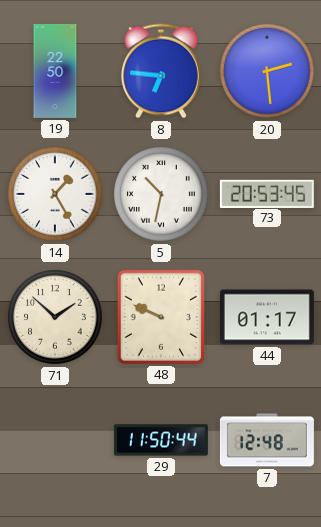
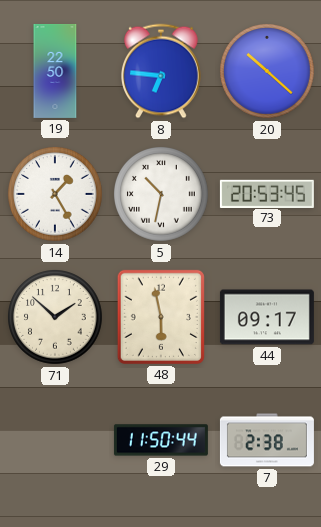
20: 2:29 -> 10:22 (268, 72)
48: 9:49 -> 5:58 (161, 317)
44: 01:17 -> 09:17 (267, 317)
7: 12:48 -> 2:38 (267, 440)
